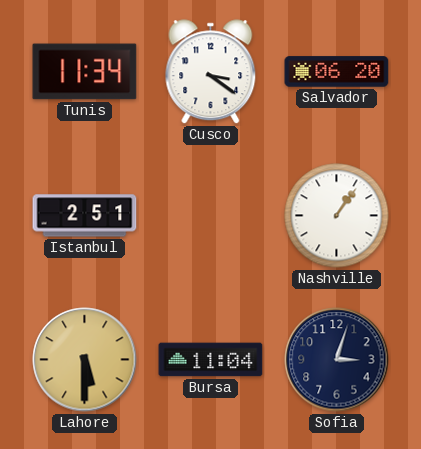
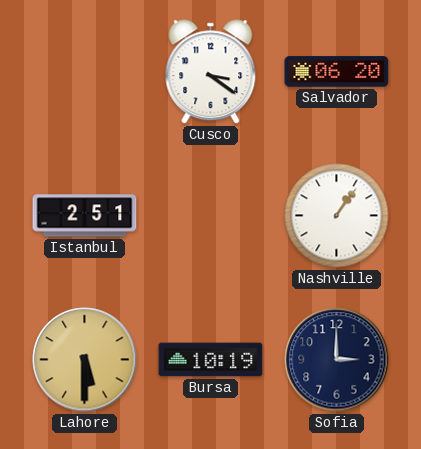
Tunis: 11:34 -> none (85, 72)
Bursa: 11:04 -> 10:19 (211, 360)
Sofia: 3:03 -> 3:00 (337, 360)
